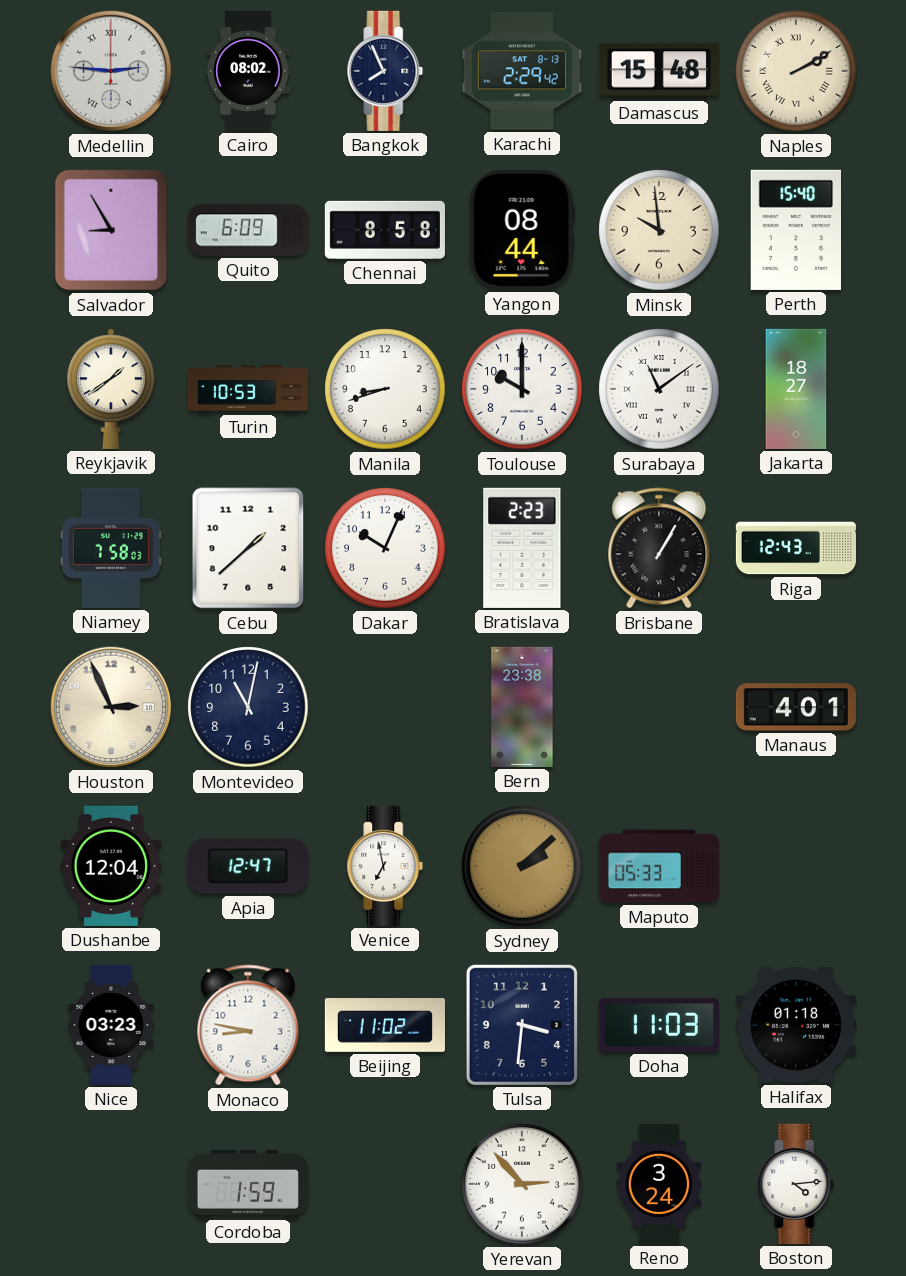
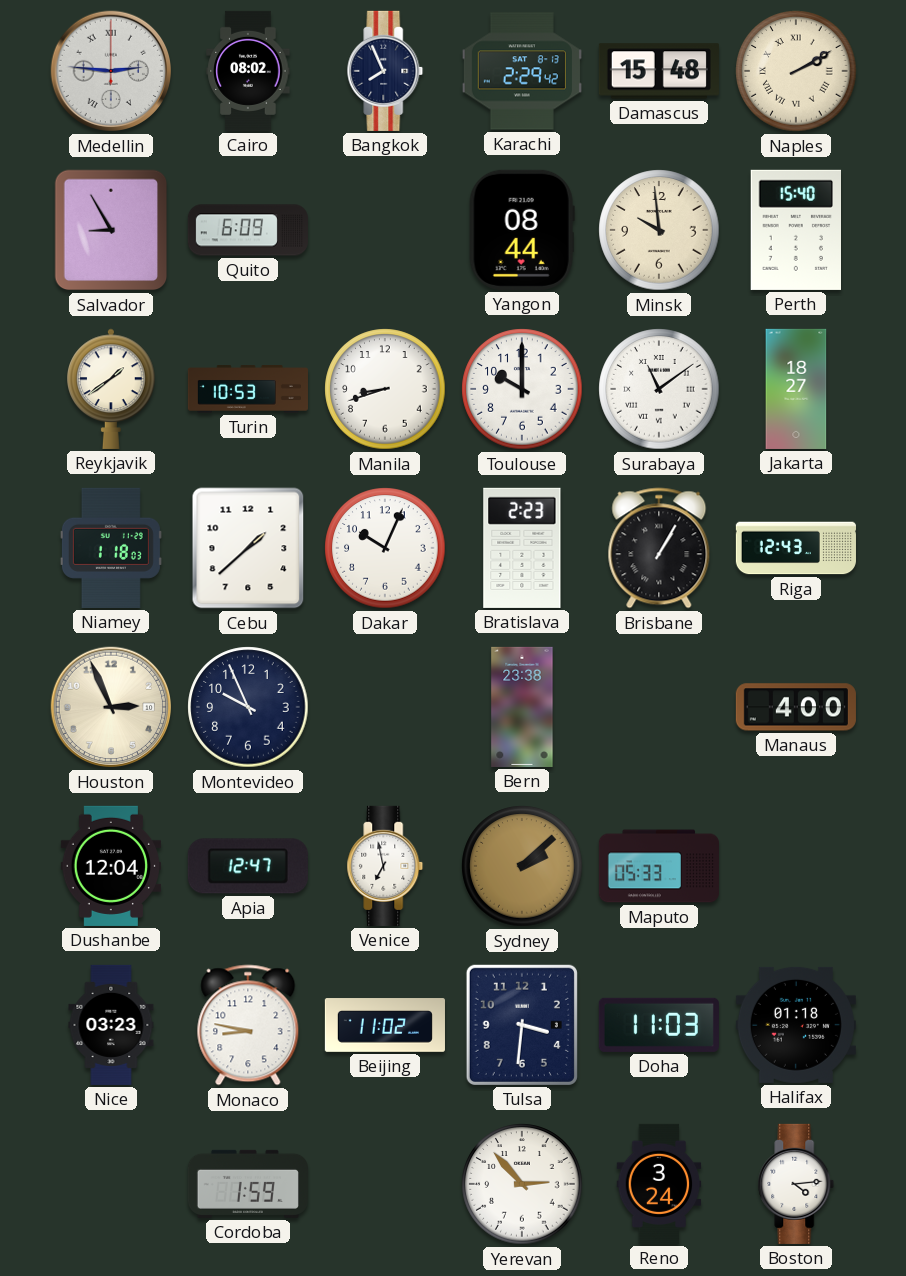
Chennai: 8:58 -> none (385, 230)
Niamey: 7:58 -> 1:18 (111, 548)
Montevideo: 11:02 -> 9:56 (248, 707)
Manaus: 4:01 -> 4:00 (796, 707)
